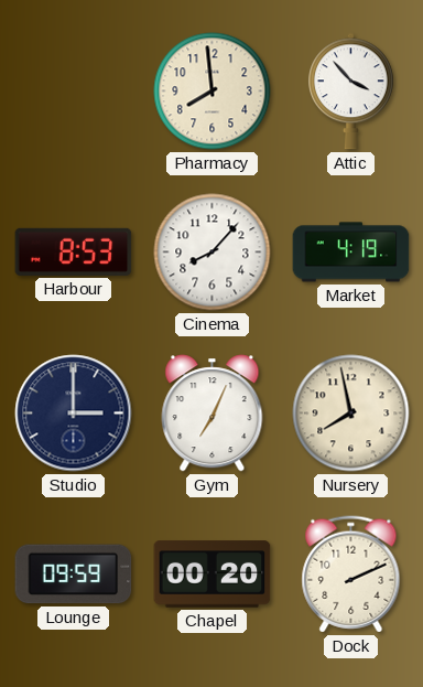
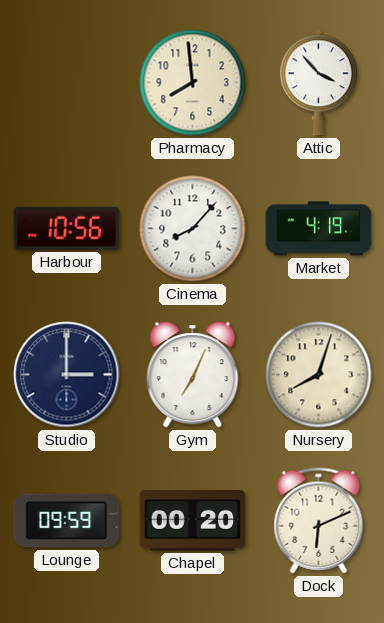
Harbour: 8:53 -> 10:56 (67, 228)
Nursery: 7:58 -> 8:03 (319, 375)
Dock: 2:11 -> 6:11 (319, 521)
